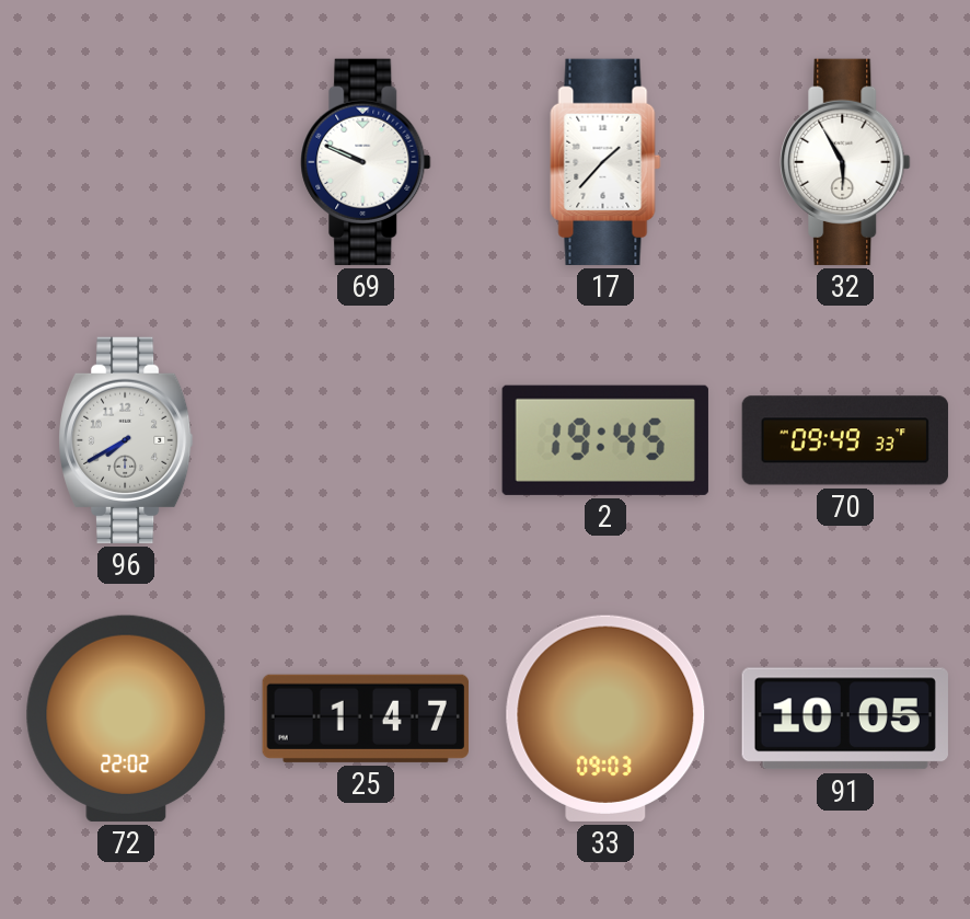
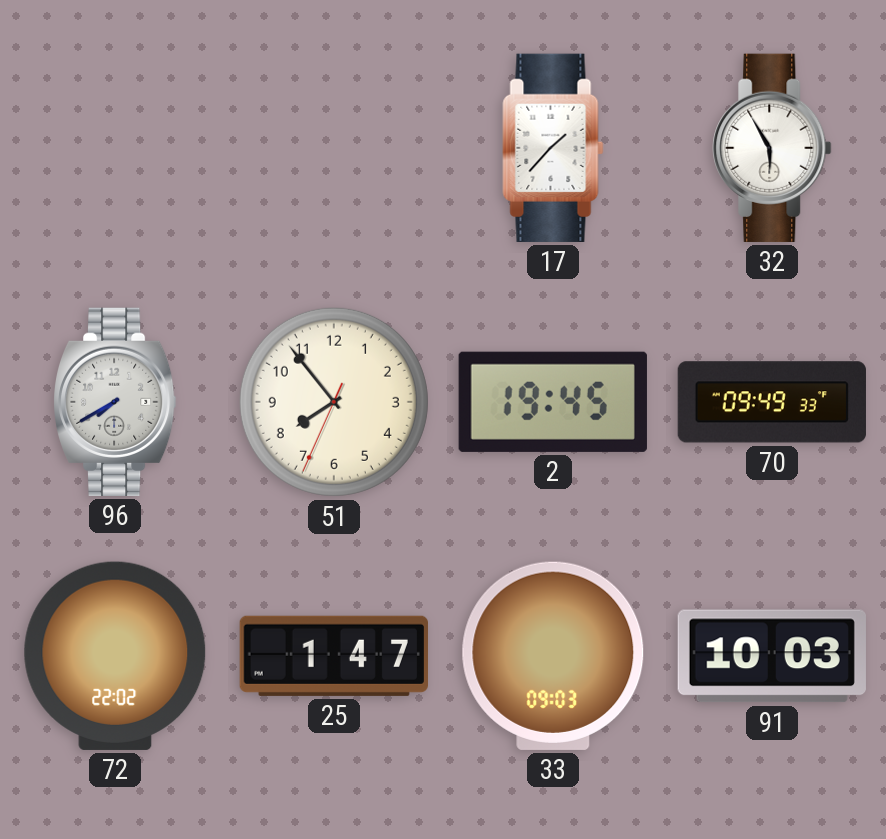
69: 9:49 -> none (366, 162)
51: none -> 7:53 (334, 402)
91: 10:05 -> 10:03 (772, 656)
